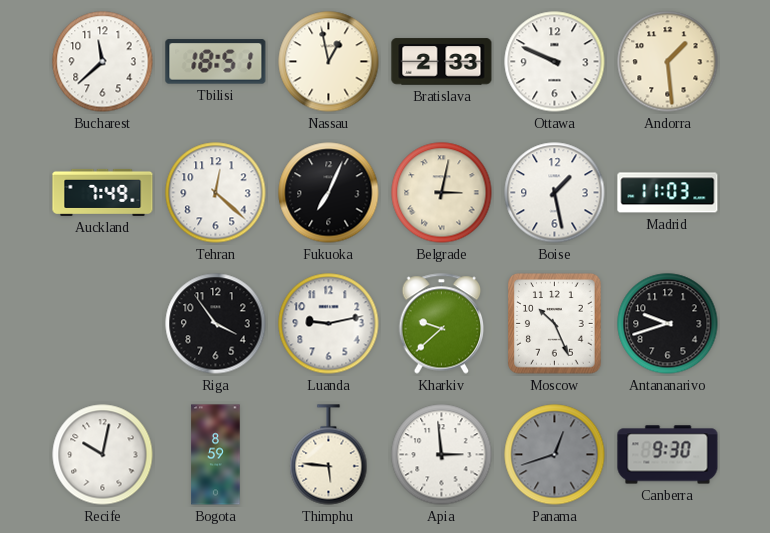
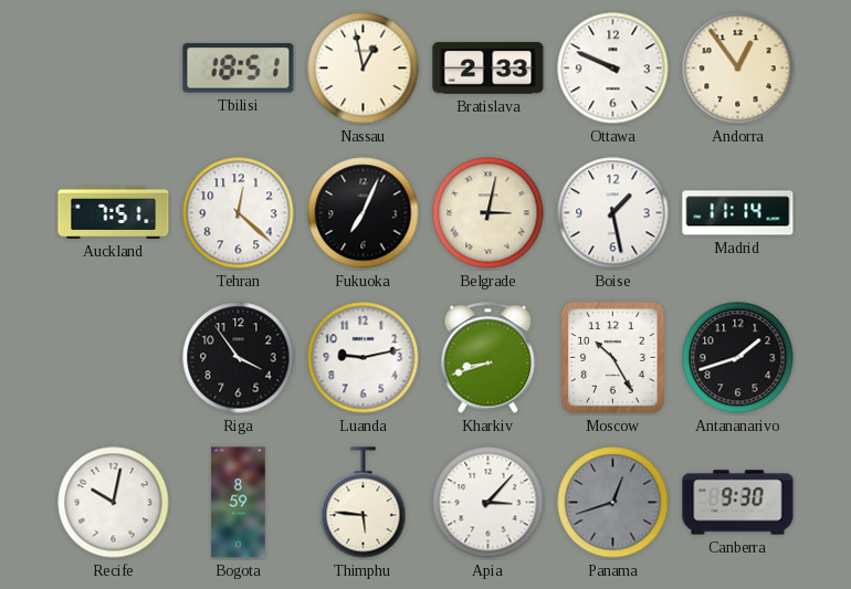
Bucharest: 11:38 -> none (103, 62)
Andorra: 1:29 -> 12:54 (738, 69)
Auckland: 7:49 -> 7:51 (114, 212)
Madrid: 11:03 -> 11:14 (738, 213)
Kharkiv: 9:38 -> 8:42 (488, 358)
Moscow: 10:26 -> 10:25 (613, 358)
Antananarivo: 9:42 -> 1:42 (738, 358)
Apia: 2:59 -> 3:07 (488, 503)
